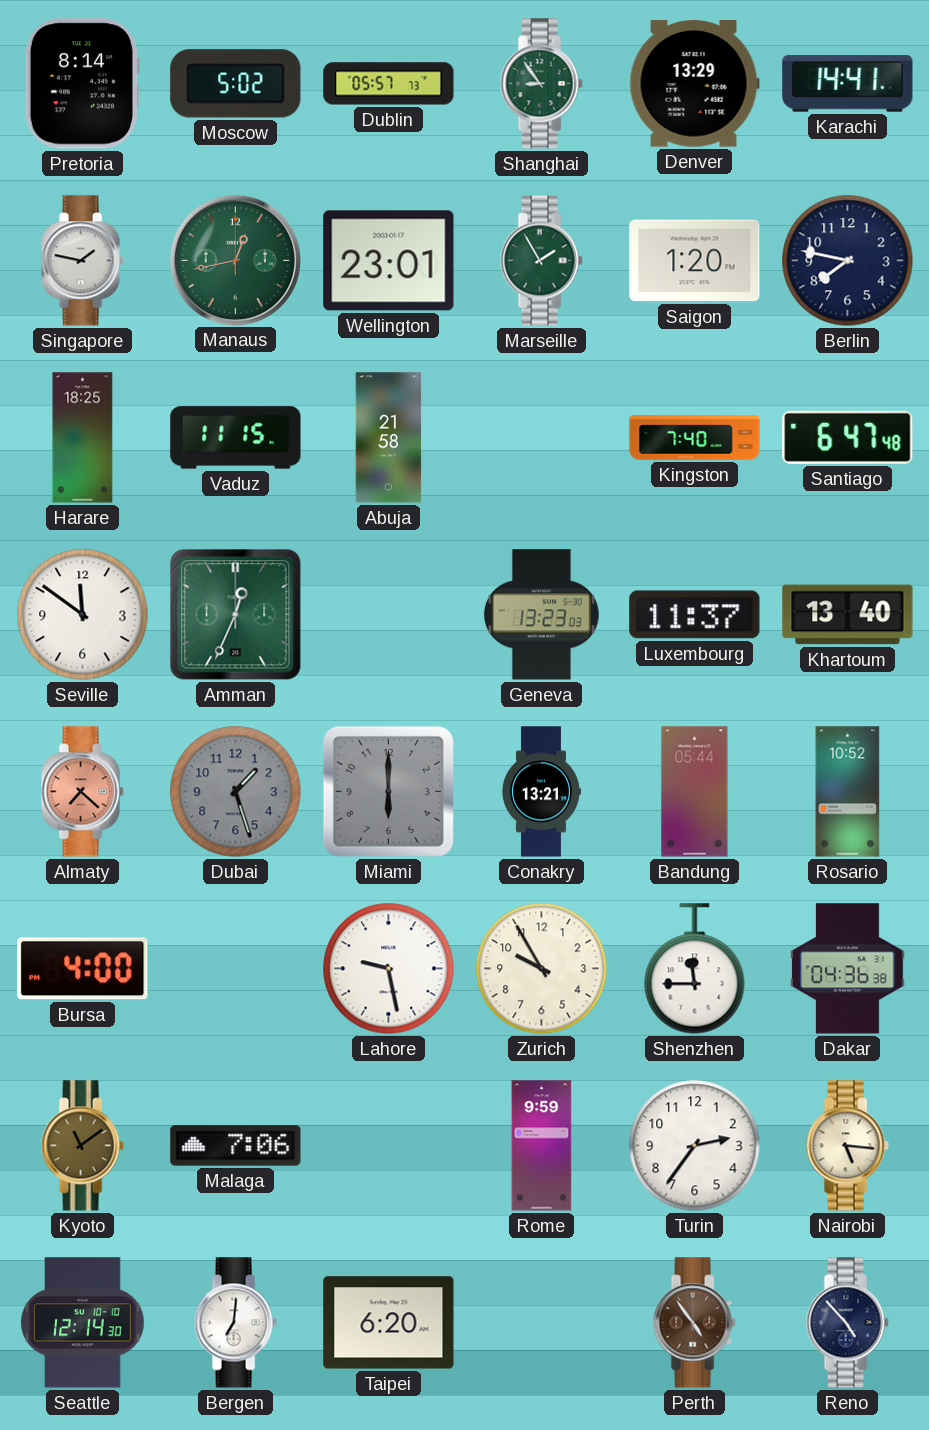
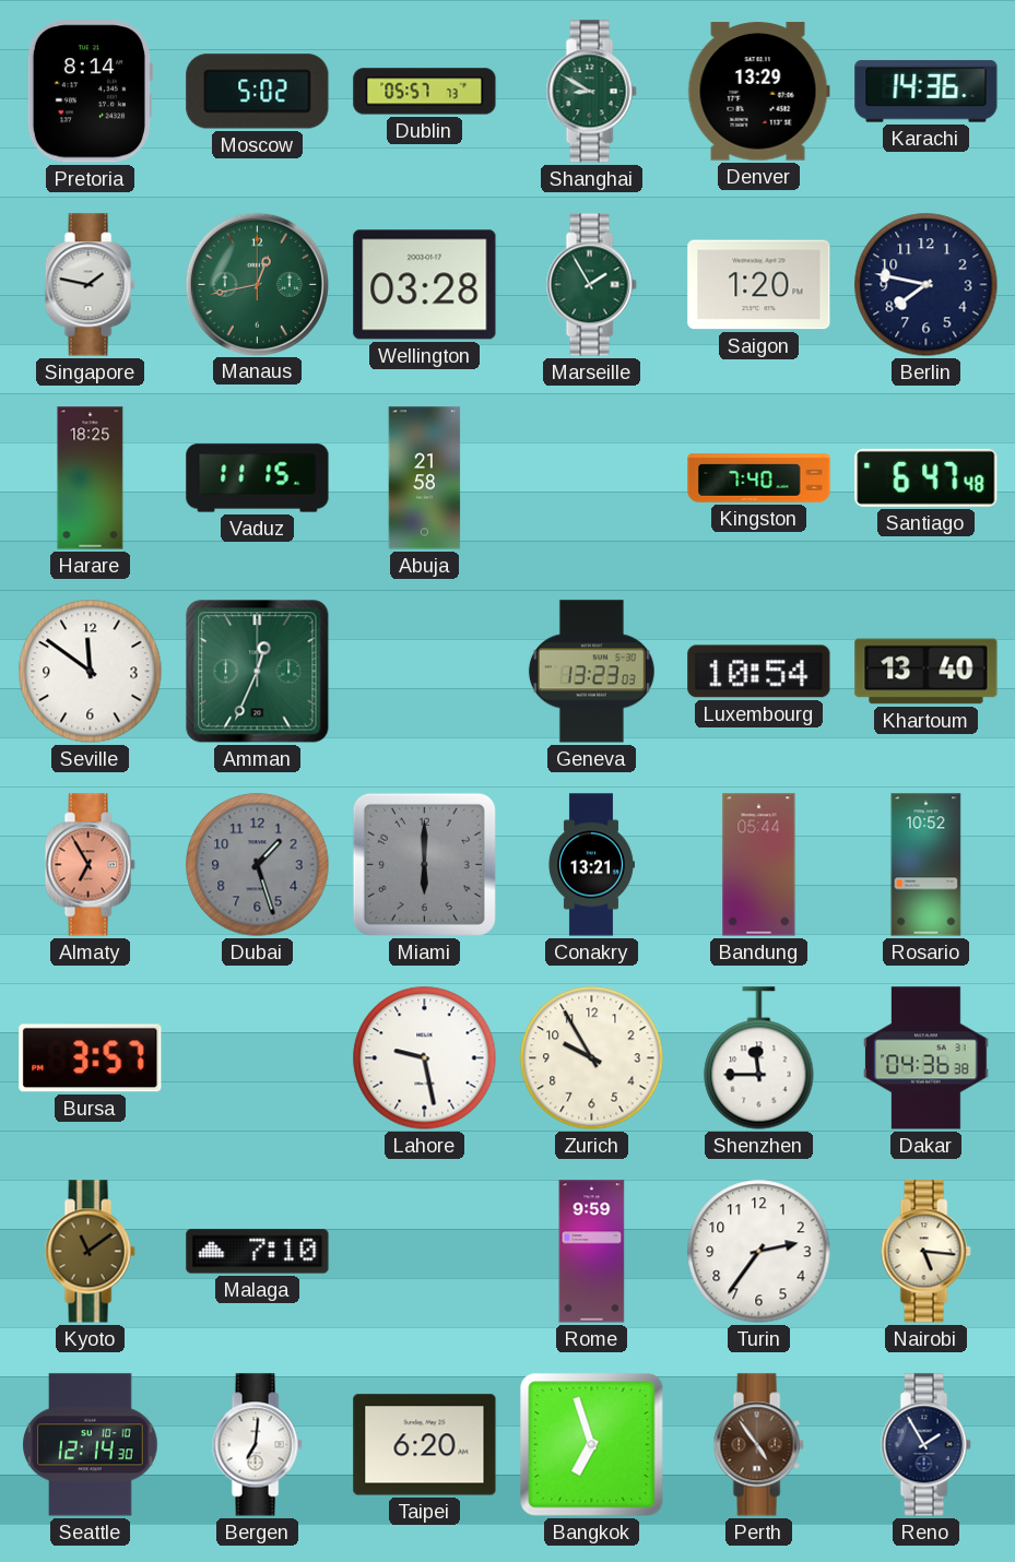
Shanghai: 8:54 -> 8:50 (591, 92)
Karachi: 14:41 -> 14:36 (927, 92)
Wellington: 23:01 -> 03:28 (425, 285)
Luxembourg: 11:37 -> 10:54 (759, 672)
Almaty: 7:22 -> 6:55 (90, 865)
Bursa: 4:00 -> 3:57 (91, 1058)
Malaga: 7:06 -> 7:10 (258, 1252)
Bangkok: none -> 6:57 (592, 1445)
Reno: 4:53 -> 1:55 (925, 1445)
